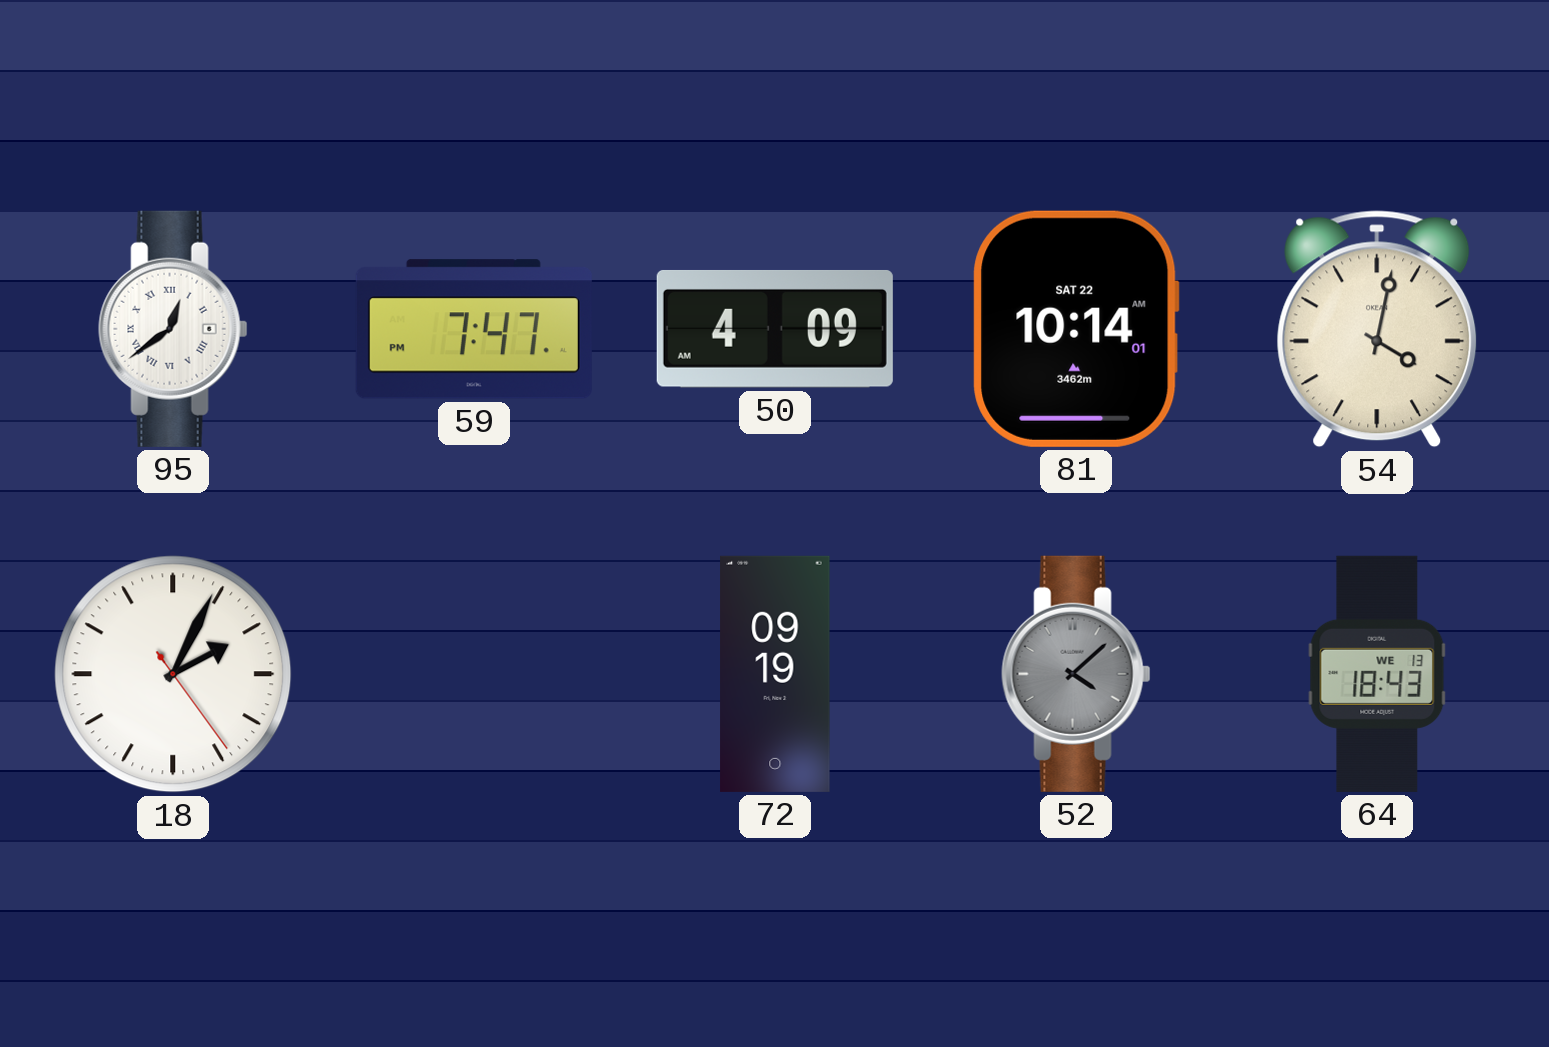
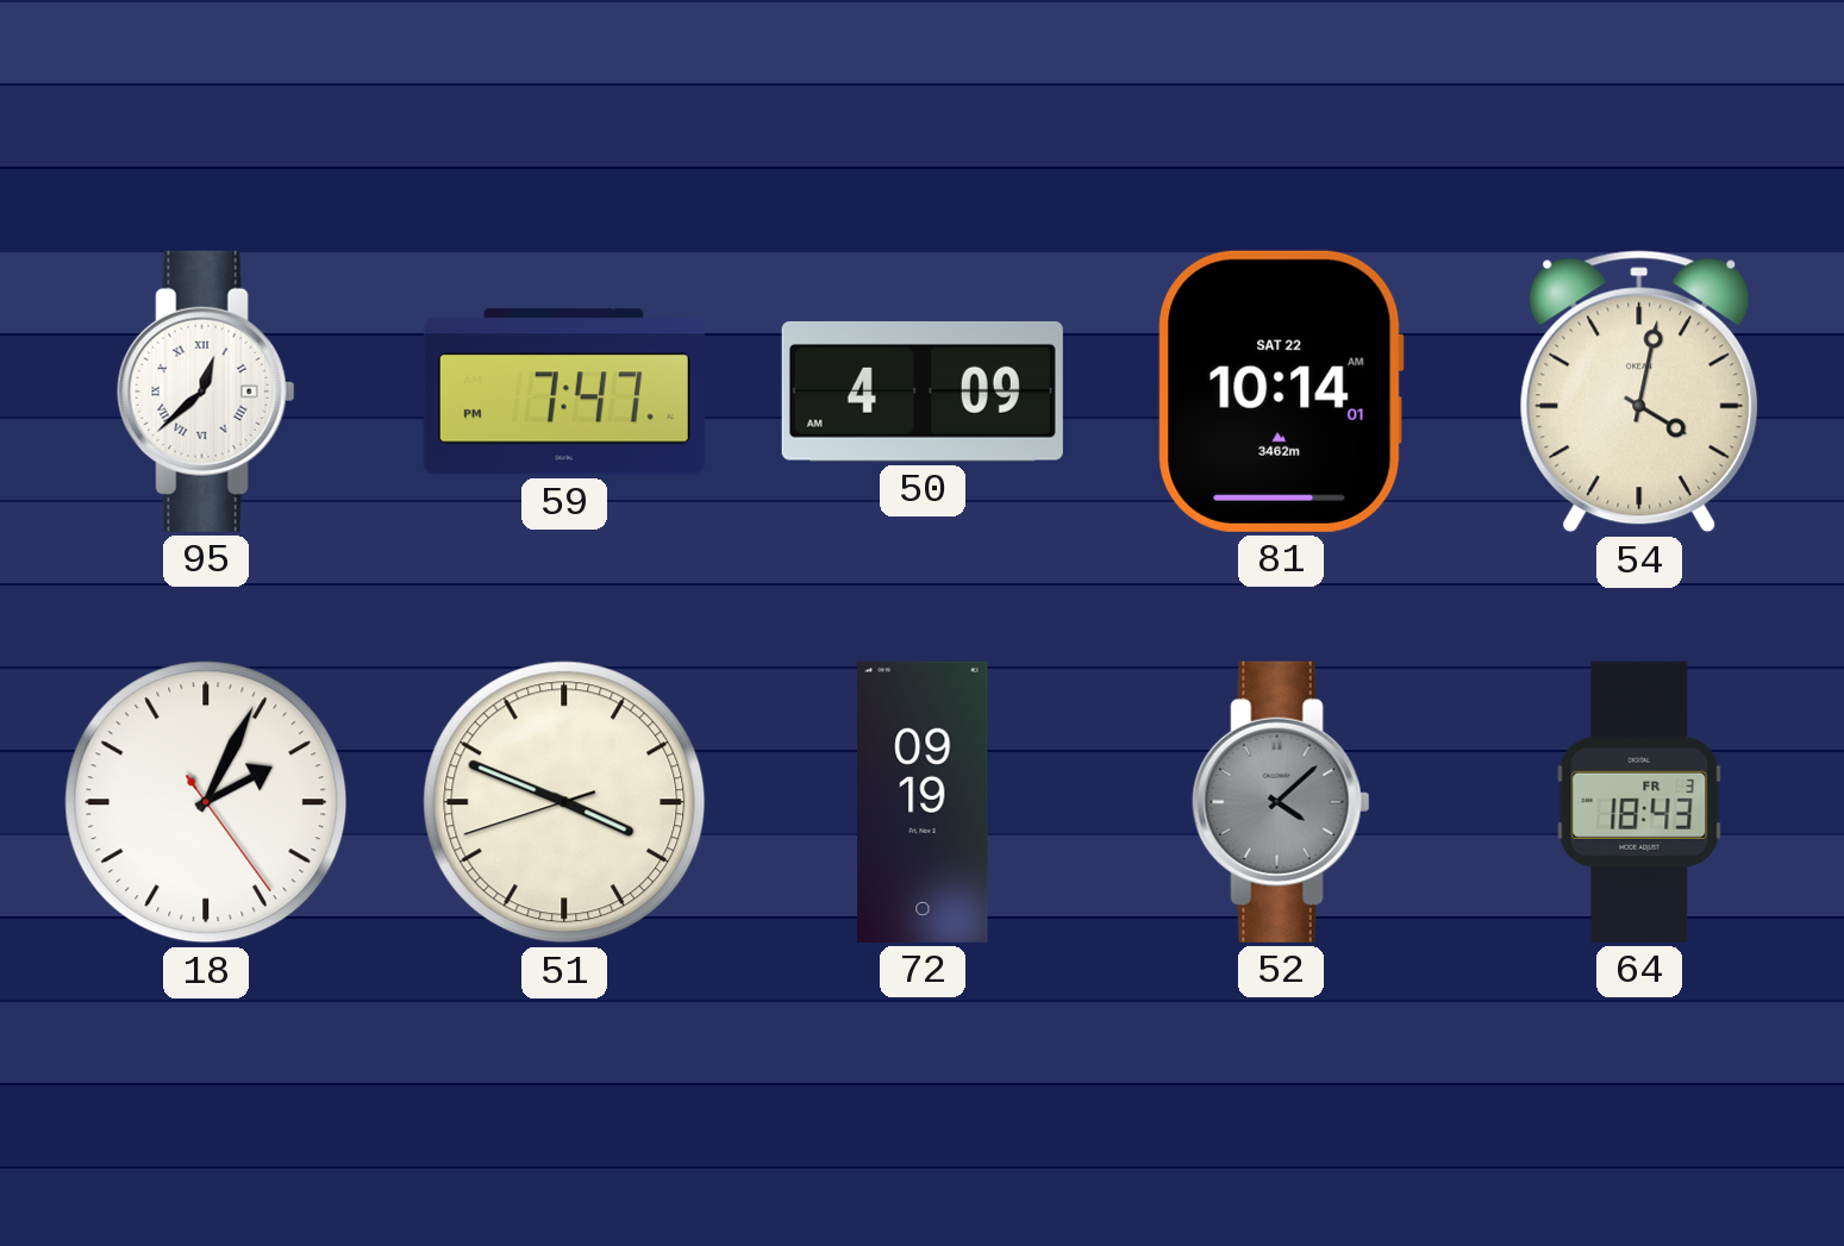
95: 12:39 -> 12:38 (206, 392)
51: none -> 3:48 (564, 802)
64 date: WE 13 -> FR 3 (1639, 802)
